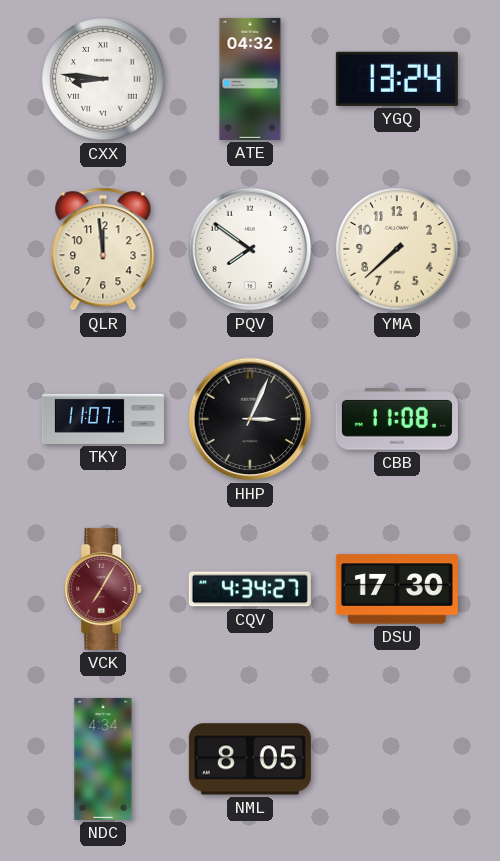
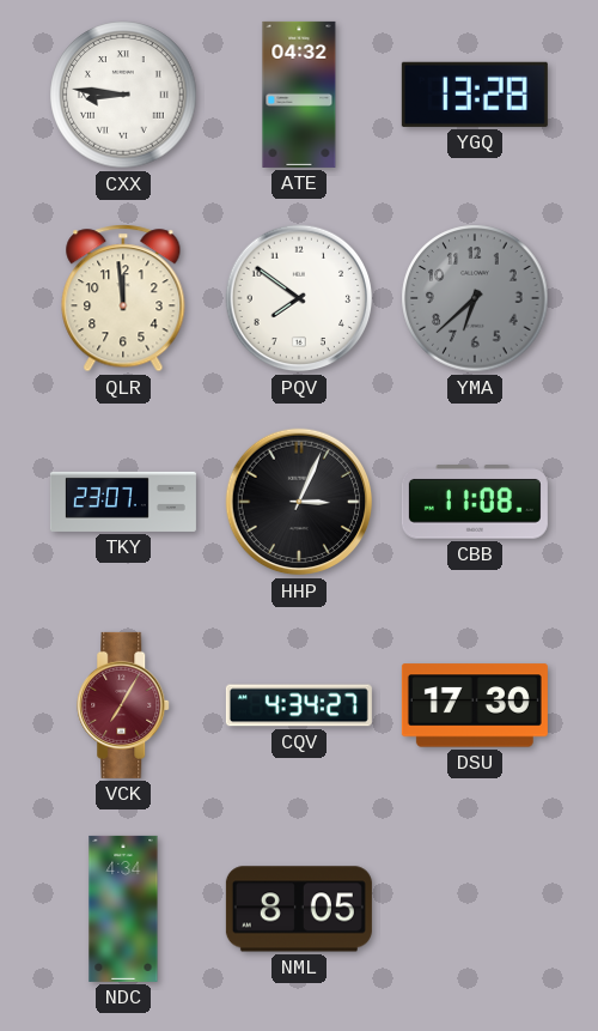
YGQ: 13:24 -> 13:28 (475, 95)
YMA: 7:38 -> 6:38 (475, 298)
YMA dial: cream -> grey (475, 298)
TKY: 11:07 -> 23:07 (123, 502)
